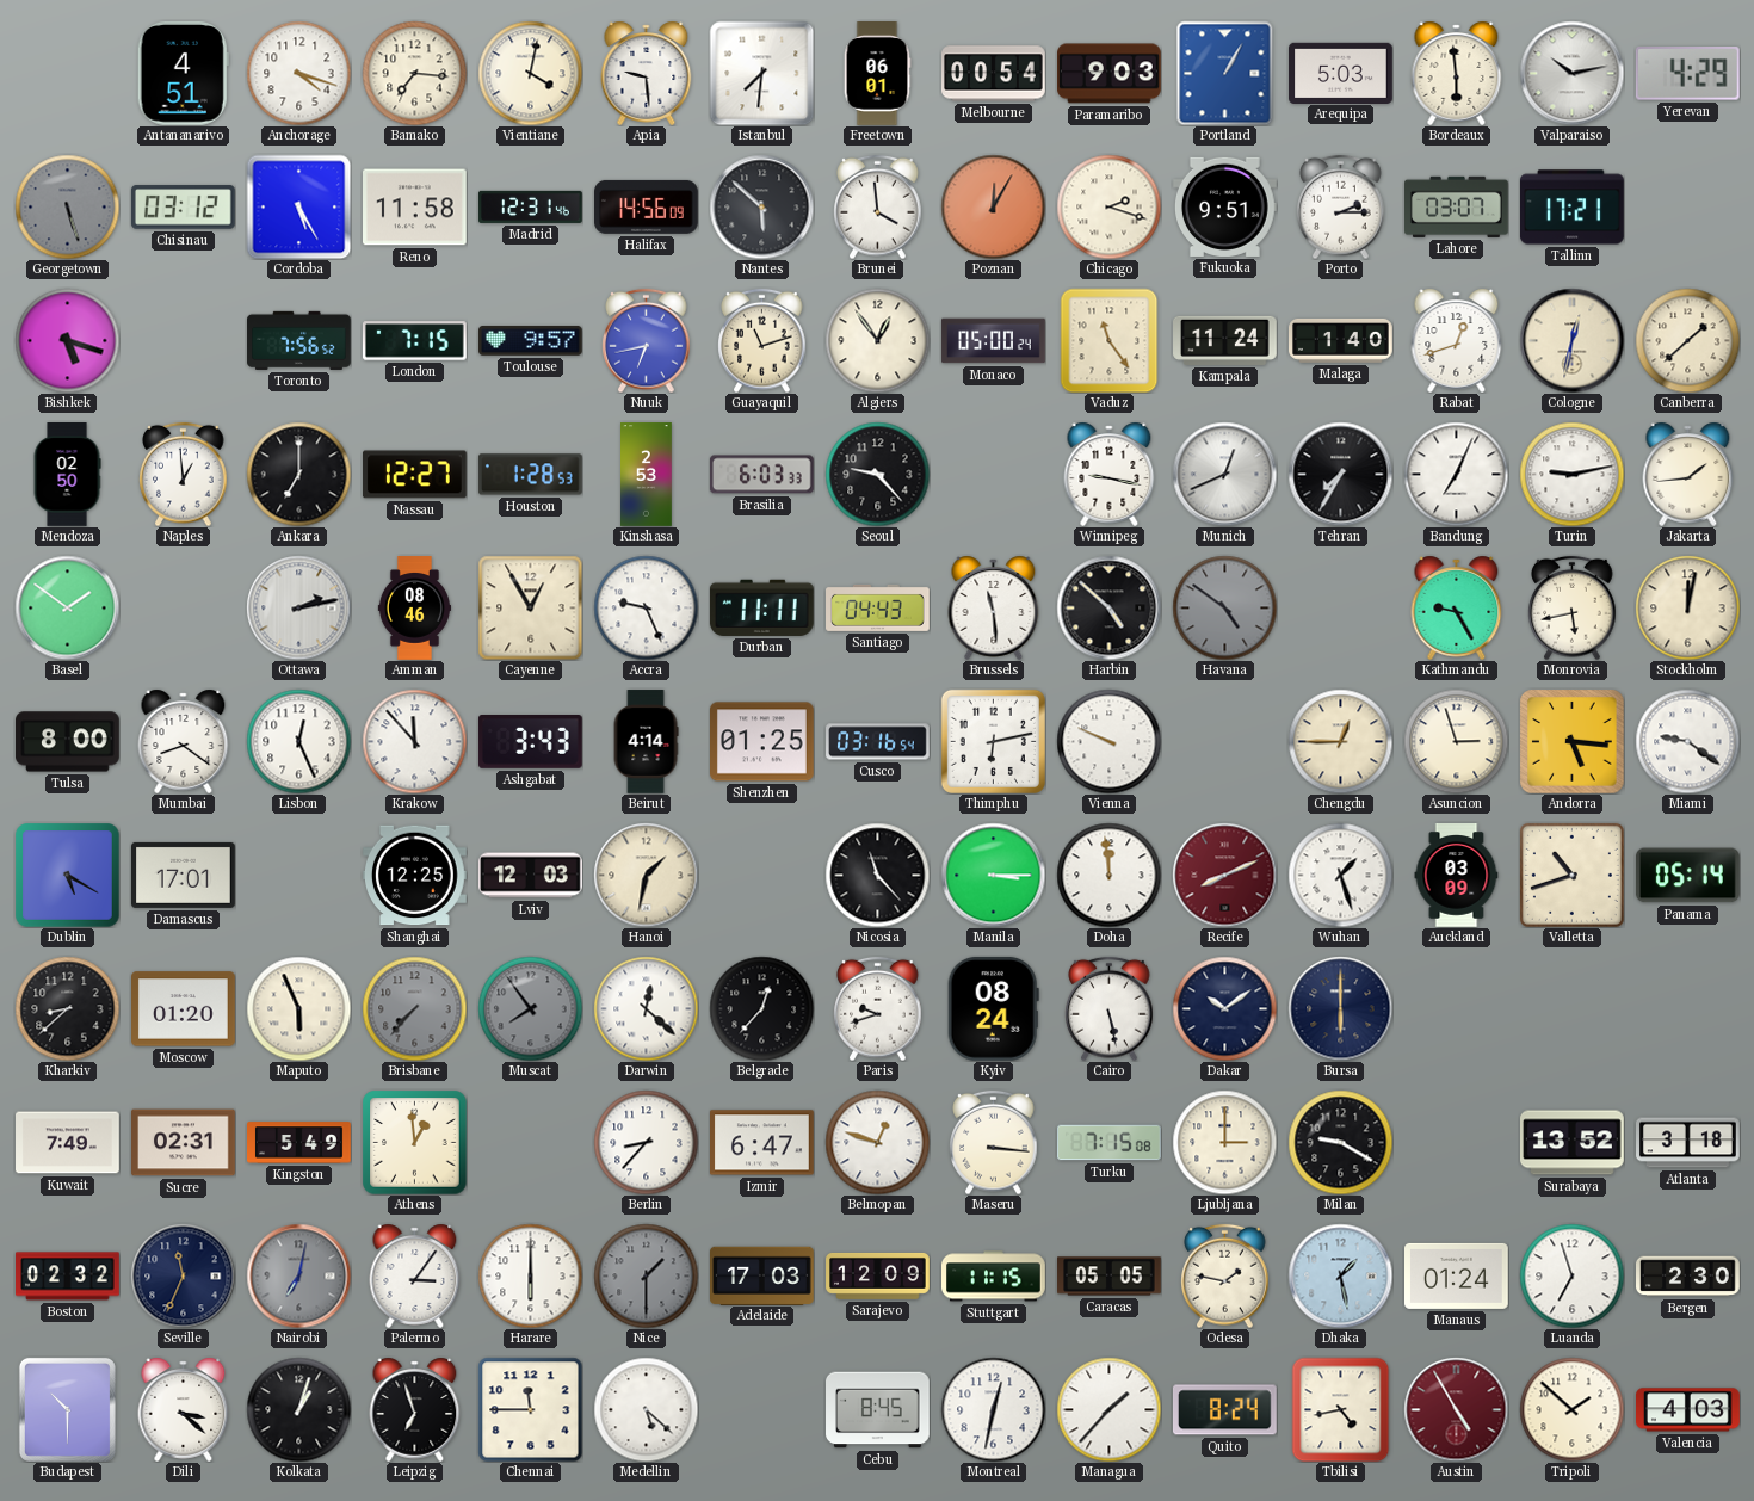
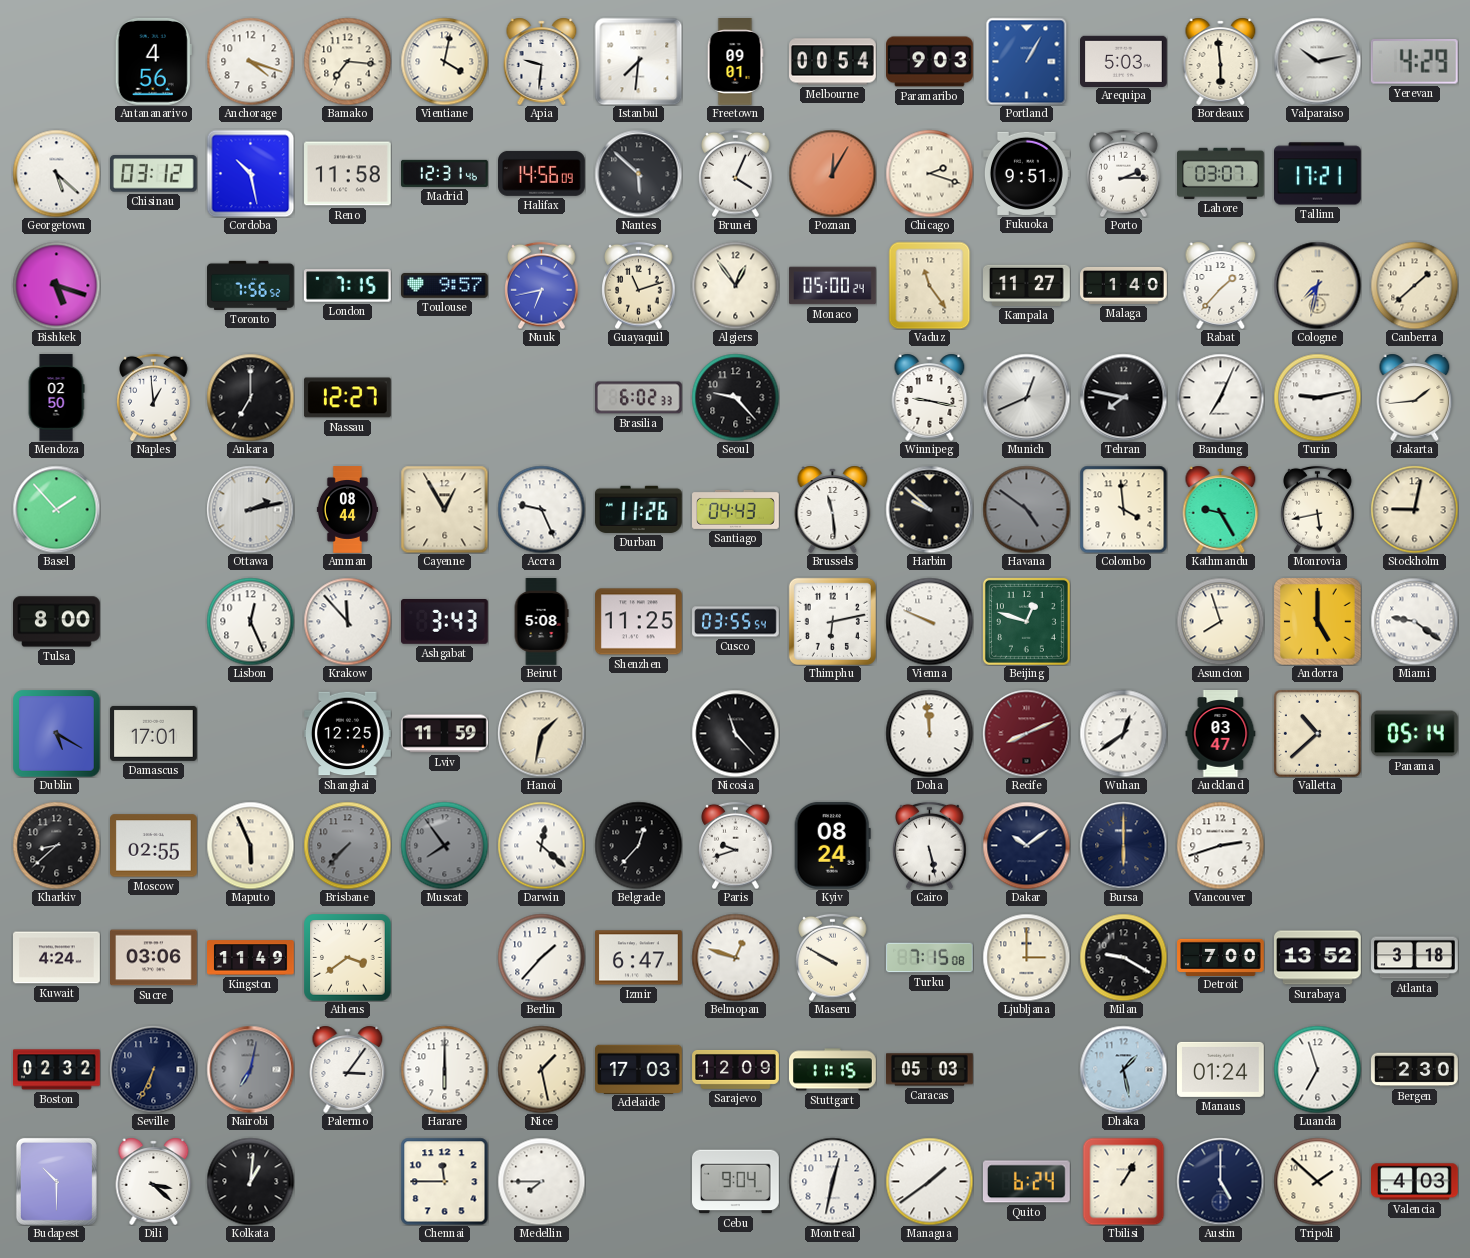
Antananarivo: 4:51 -> 4:56 (153, 61)
Apia: 9:29 -> 9:31 (542, 61)
Freetown: 06:01 -> 09:01 (735, 62)
Georgetown: 5:27 -> 5:22 (56, 173)
Georgetown dial: grey -> white (56, 173)
Cordoba: 5:25 -> 10:28 (250, 173)
Brunei: 3:59 -> 4:04 (736, 173)
Kampala: 11:24 -> 11:27 (1027, 285)
Rabat: 12:42 -> 1:37 (1221, 285)
Cologne: 12:32 -> 7:32 (1317, 285)
Houston: 1:28 -> none (530, 475)
Kinshasa: 2:53 -> none (647, 475)
Brasilia: 6:03 -> 6:02 (638, 398)
Tehran: 7:35 -> 7:47 (1123, 397)
Basel: 1:51 -> 1:53 (56, 509)
Amman: 08:46 -> 08:44 (347, 510)
Durban: 11:11 -> 11:26 (638, 509)
Harbin: 4:52 -> 9:52 (929, 509)
Colombo: none -> 3:59 (1123, 509)
Stockholm: 12:02 -> 9:02 (1414, 509)
Mumbai: 8:21 -> none (184, 741)
Beirut: 4:14 -> 5:08 (541, 622)
Shenzhen: 01:25 -> 11:25 (639, 622)
Cusco: 03:16 -> 03:55 (736, 622)
Beijing: none -> 12:48 (1026, 621)
Chengdu: 12:45 -> none (1340, 741)
Asuncion: 2:57 -> 7:57 (1220, 621)
Andorra: 5:16 -> 5:00 (1317, 621)
Lviv: 12:03 -> 11:59 (445, 734)
Manila: 3:15 -> none (993, 875)
Wuhan: 1:27 -> 12:39 (1123, 733)
Auckland: 03:09 -> 03:47 (1221, 734)
Valletta: 10:42 -> 10:38 (1317, 733)
Moscow: 01:20 -> 02:55 (154, 846)
Vancouver: none -> 2:42 (1220, 845)
Kuwait: 7:49 -> 4:24 (57, 958)
Sucre: 02:31 -> 03:06 (154, 958)
Kingston: 5:49 -> 11:49 (251, 958)
Athens: 12:59 -> 3:39 (347, 957)
Berlin: 8:37 -> 1:37 (541, 957)
Maseru: 3:16 -> 9:50 (833, 957)
Detroit: none -> 7:00 (1221, 957)
Seville: 11:34 -> 6:34 (153, 1069)
Nice: 1:30 -> 1:28 (541, 1069)
Nice dial: grey -> cream (541, 1069)
Caracas: 05:05 -> 05:03 (930, 1070)
Odesa: 1:47 -> none (1225, 1275)
Kolkata: 1:03 -> 1:01 (250, 1181)
Leipzig: 6:57 -> none (415, 1409)
Medellin: 5:22 -> 7:45 (541, 1181)
Cebu: 8:45 -> 9:04 (736, 1182)
Managua: 1:37 -> 1:39 (929, 1181)
Quito: 8:24 -> 6:24 (1026, 1182)
Tbilisi: 4:43 -> 1:05 (1124, 1181)
Austin: 4:55 -> 5:00 (1220, 1181)
Austin dial: burgundy -> navy (1220, 1181)
